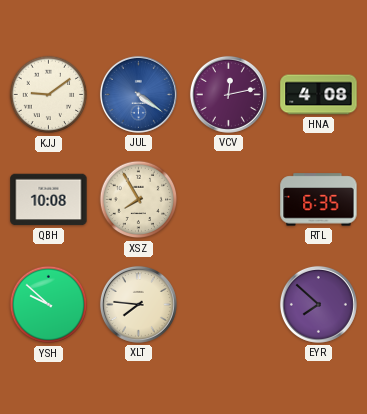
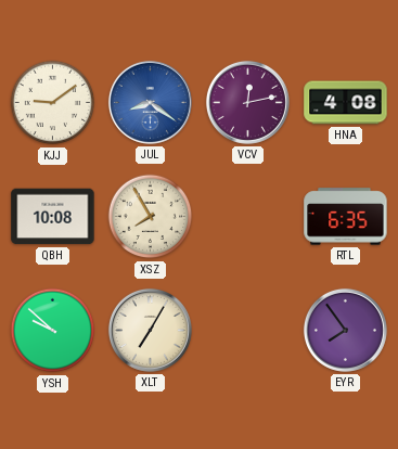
JUL: 4:21 -> 8:21 (150, 102)
XLT: 7:46 -> 7:05 (150, 330)
EYR: 7:52 -> 7:54 (345, 330)
